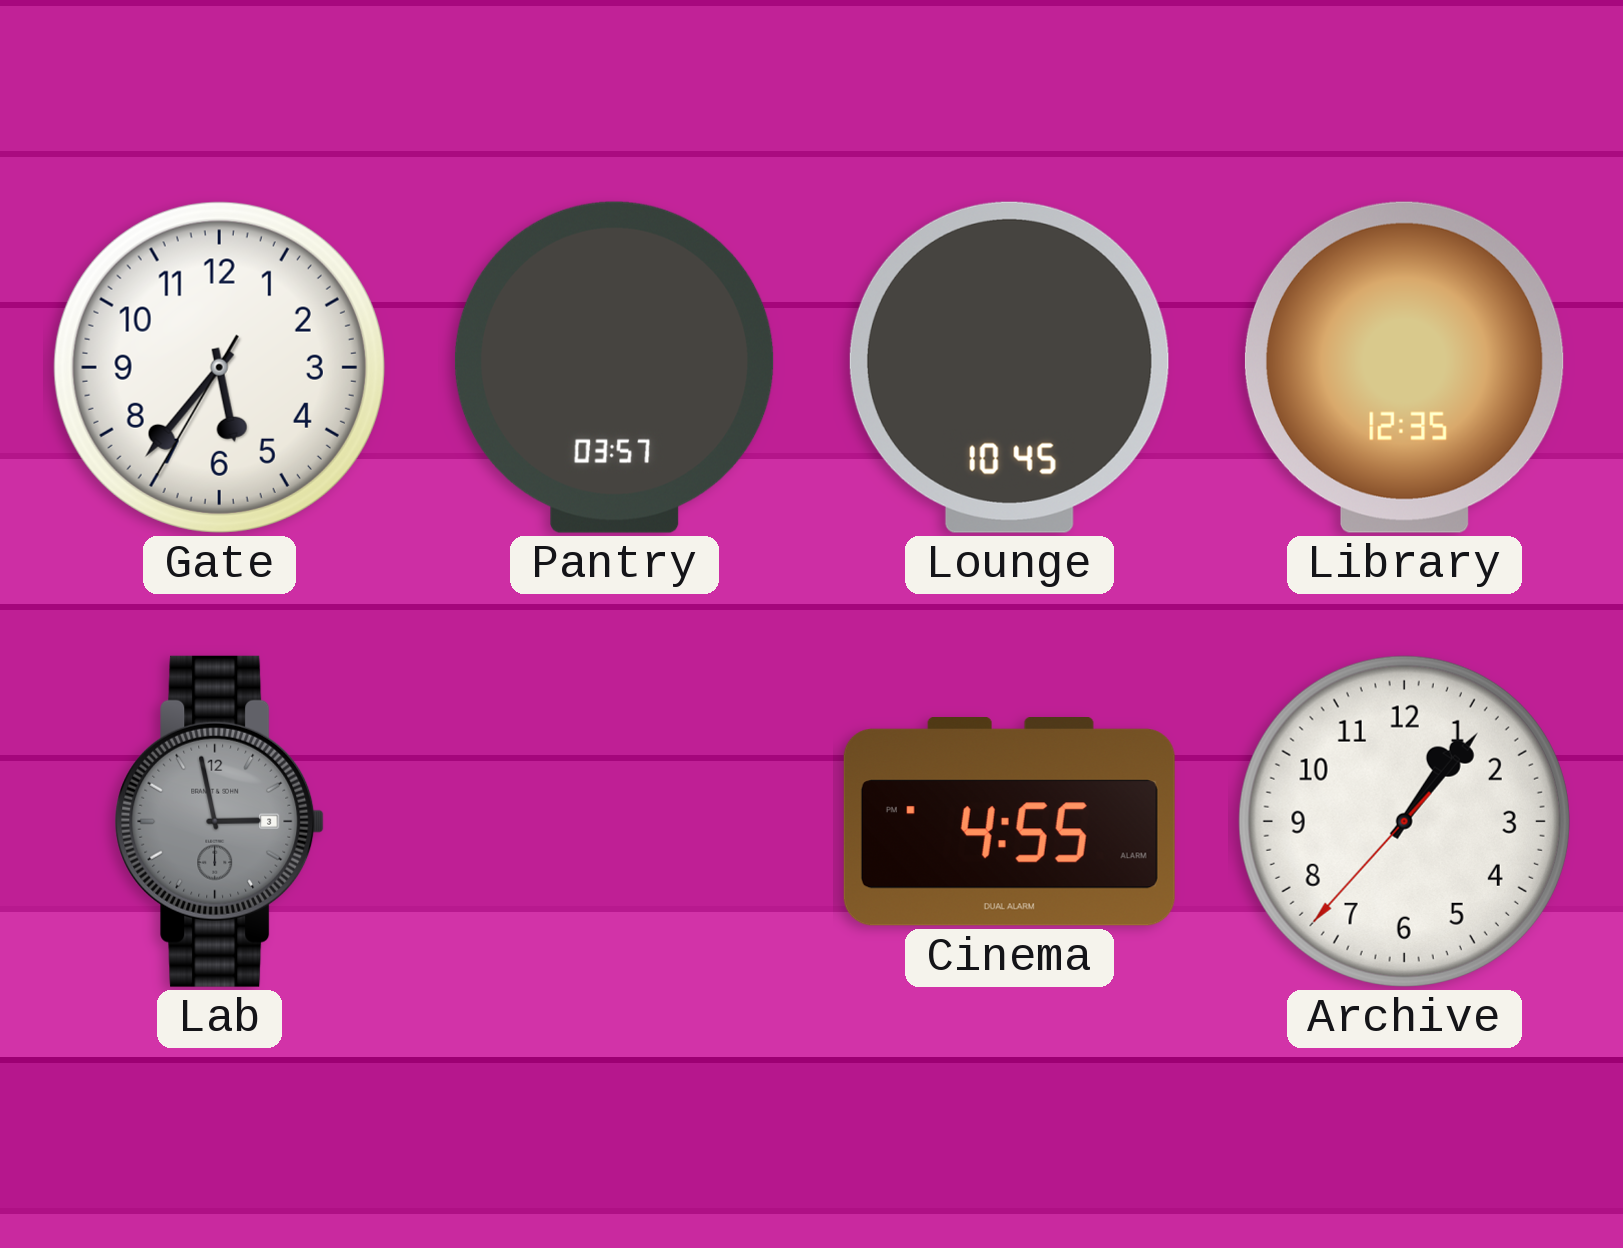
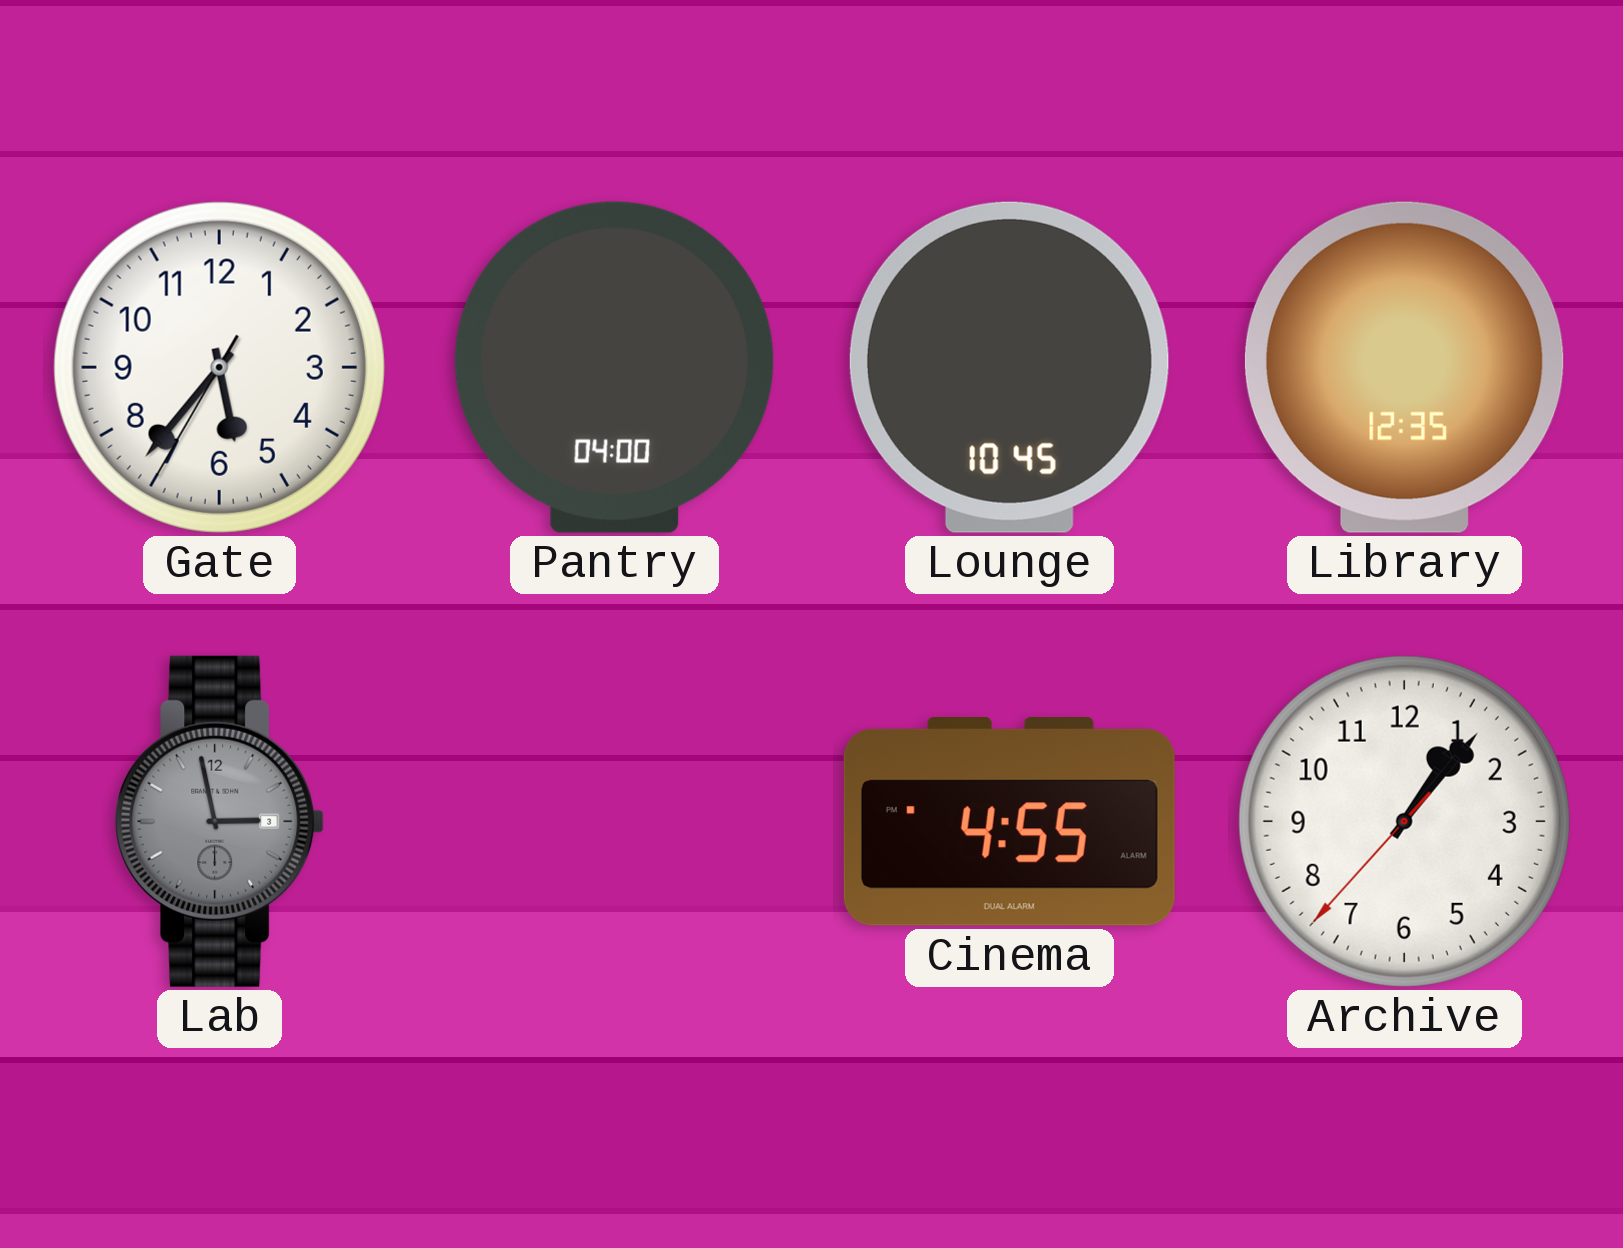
Pantry: 03:57 -> 04:00 (614, 367)
